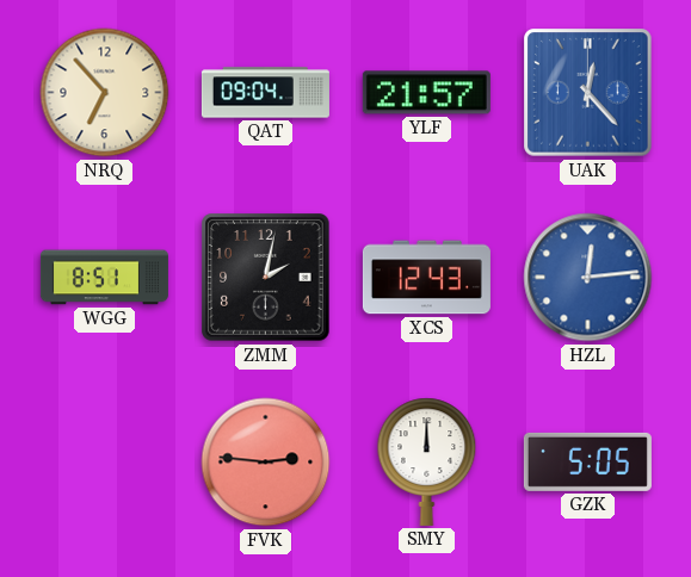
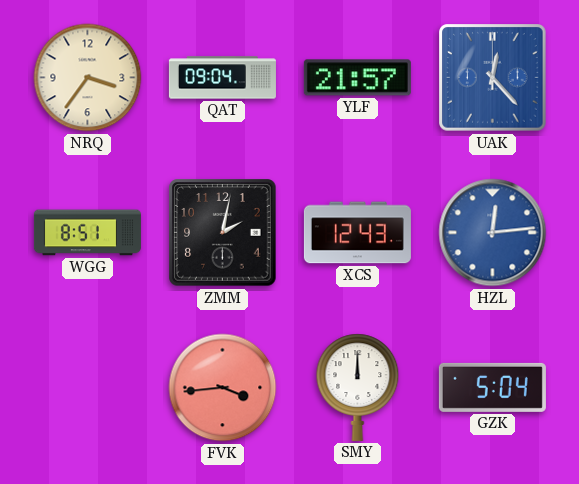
NRQ: 6:53 -> 3:36 (88, 78)
FVK: 2:46 -> 3:44 (223, 388)
GZK: 5:05 -> 5:04 (492, 387)
